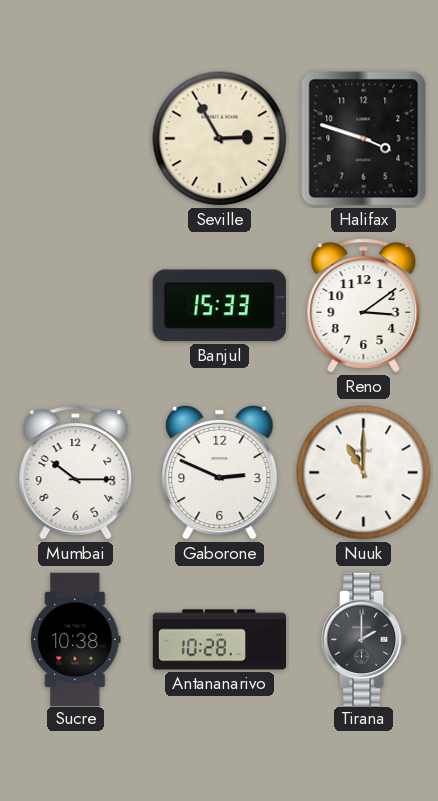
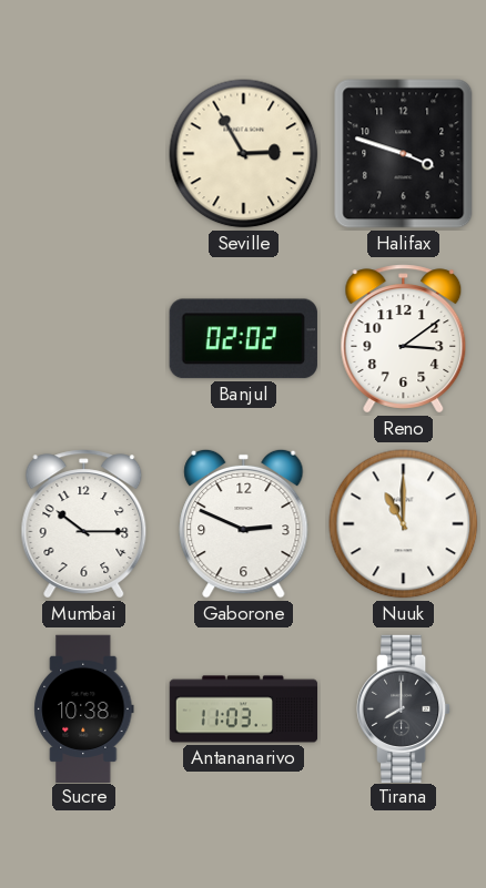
Banjul: 15:33 -> 02:02 (243, 339)
Antananarivo: 10:28 -> 11:03 (244, 710)
Tirana: 2:00 -> 8:00 (404, 708)
